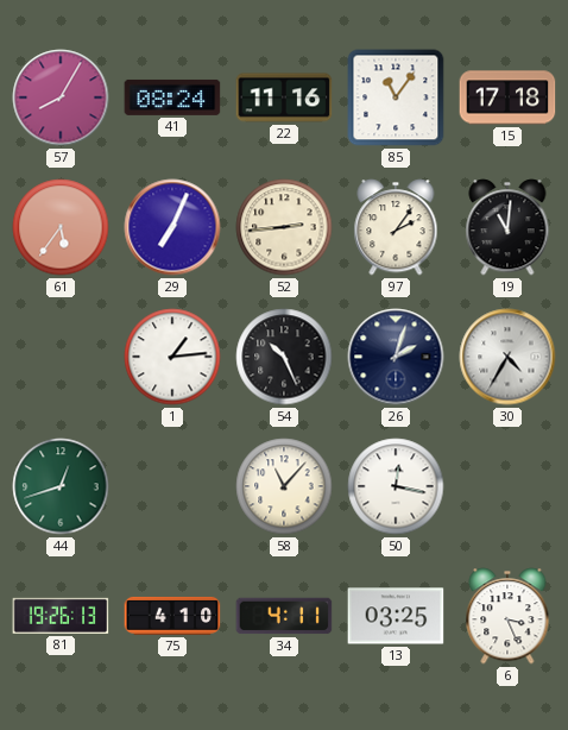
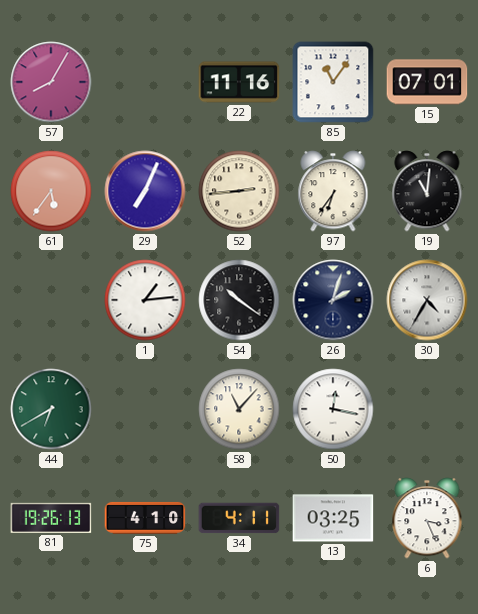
41: 08:24 -> none (172, 97)
15: 17:18 -> 07:01 (427, 82)
97: 2:06 -> 6:36 (333, 191)
54: 10:26 -> 10:21 (239, 300)
44: 12:42 -> 6:40 (51, 409)
